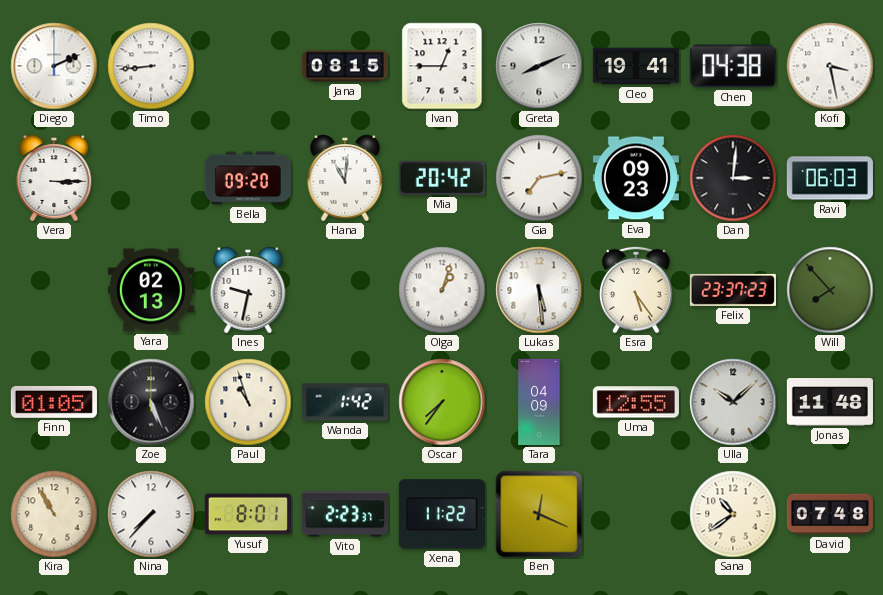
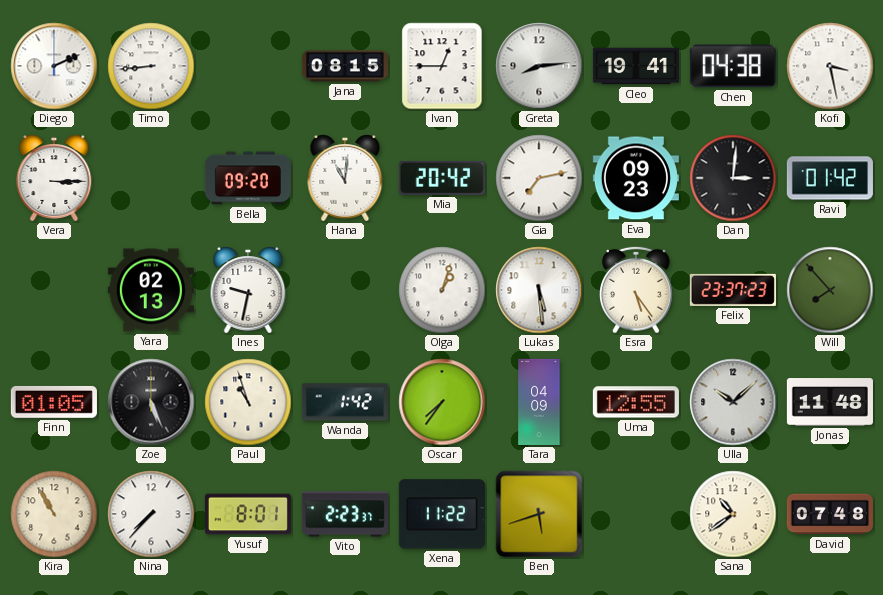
Greta: 8:11 -> 8:14 (539, 66)
Ravi: 06:03 -> 01:42 (830, 178)
Ben: 12:19 -> 5:42 (539, 514)
